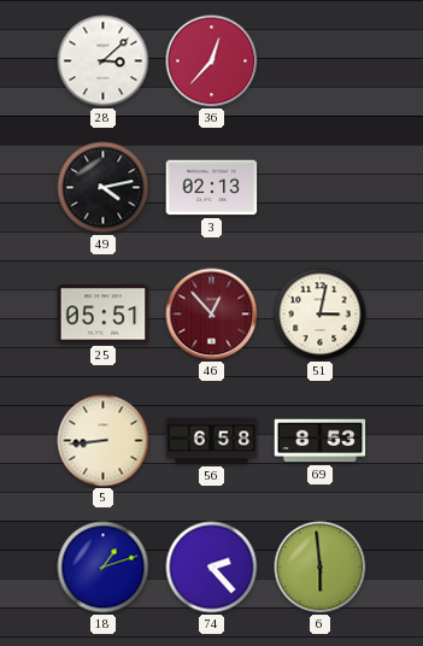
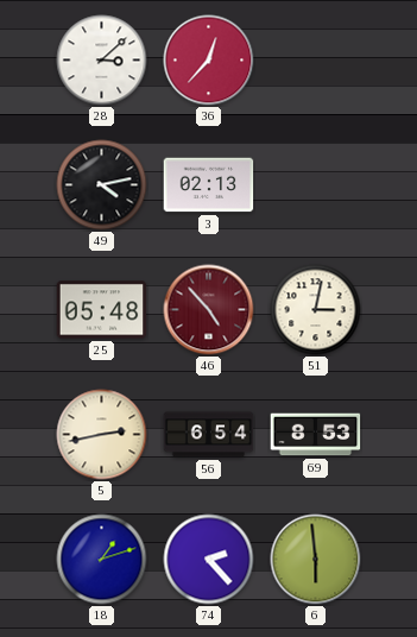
25: 05:51 -> 05:48 (102, 310)
46: 12:53 -> 4:53 (209, 310)
5: 8:44 -> 2:43 (102, 435)
56: 6:58 -> 6:54 (209, 435)
